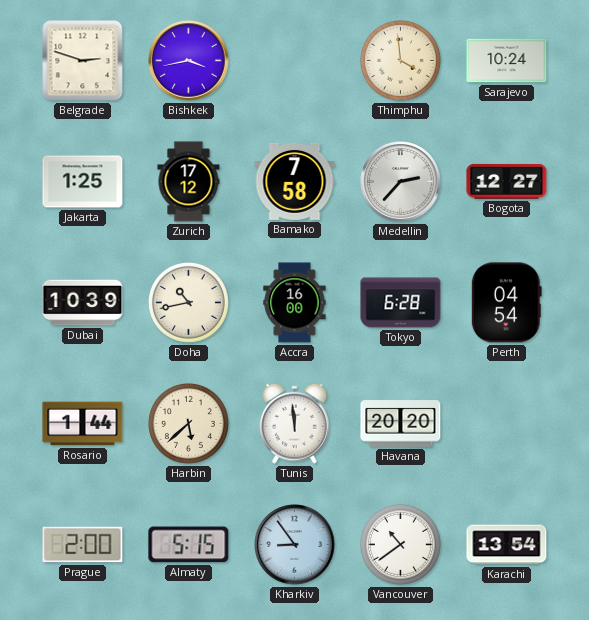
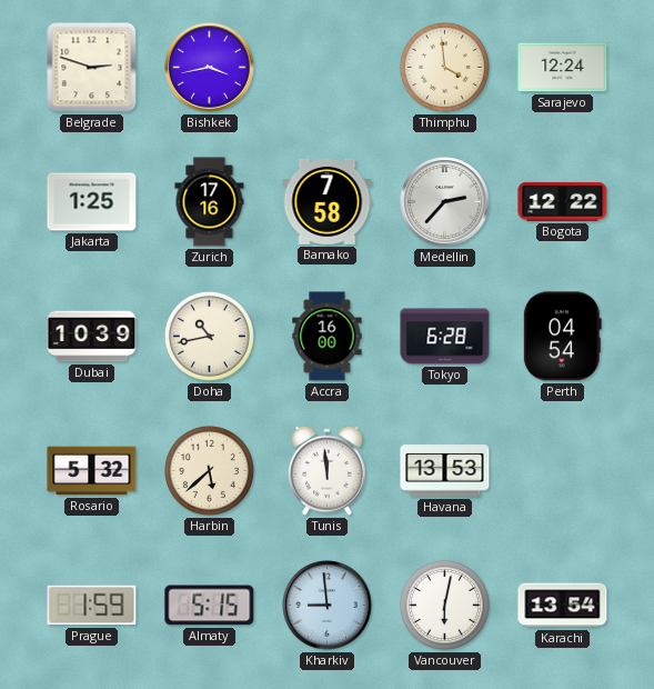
Sarajevo: 10:24 -> 12:24 (563, 68)
Zurich: 17:12 -> 17:16 (210, 202)
Bogota: 12:27 -> 12:22 (563, 201)
Rosario: 1:44 -> 5:32 (92, 471)
Havana: 20:20 -> 13:53 (445, 471)
Prague: 2:00 -> 1:59 (92, 606)
Kharkiv: 8:54 -> 8:59 (328, 606)
Vancouver: 10:39 -> 6:02 (444, 605)
